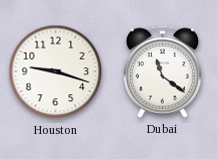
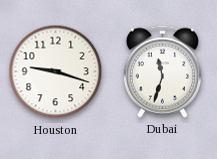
Dubai: 11:21 -> 11:33 (162, 71)
